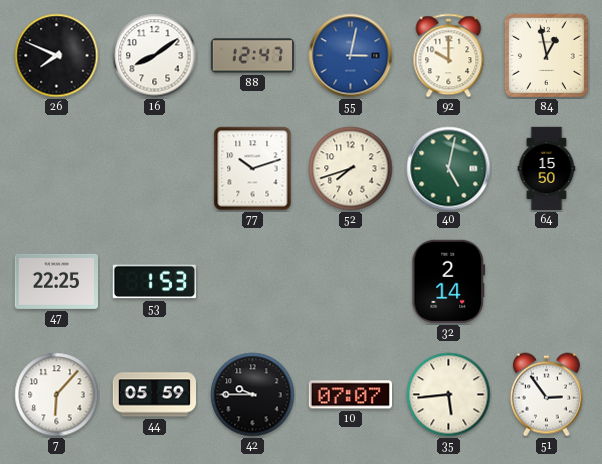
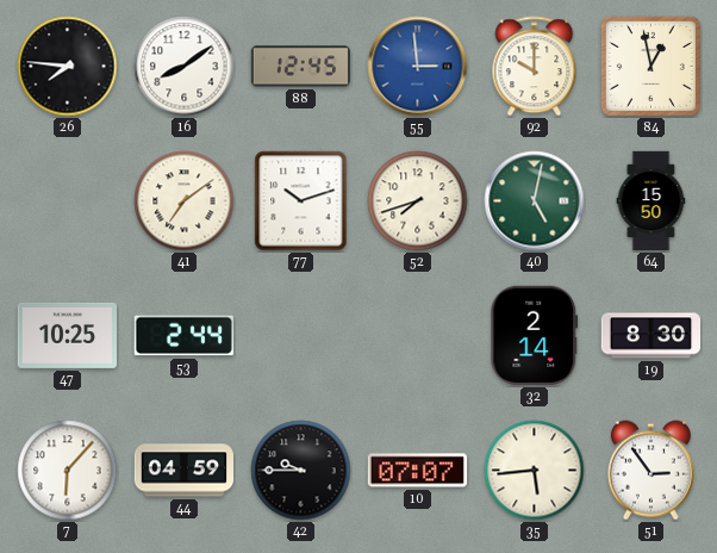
26: 7:49 -> 7:46 (68, 67)
88: 12:47 -> 12:45 (300, 67)
55: 3:02 -> 2:59 (418, 67)
41: none -> 7:09 (185, 201)
47: 22:25 -> 10:25 (67, 335)
53: 1:53 -> 2:44 (183, 336)
19: none -> 8:30 (650, 336)
44: 05:59 -> 04:59 (183, 471)
